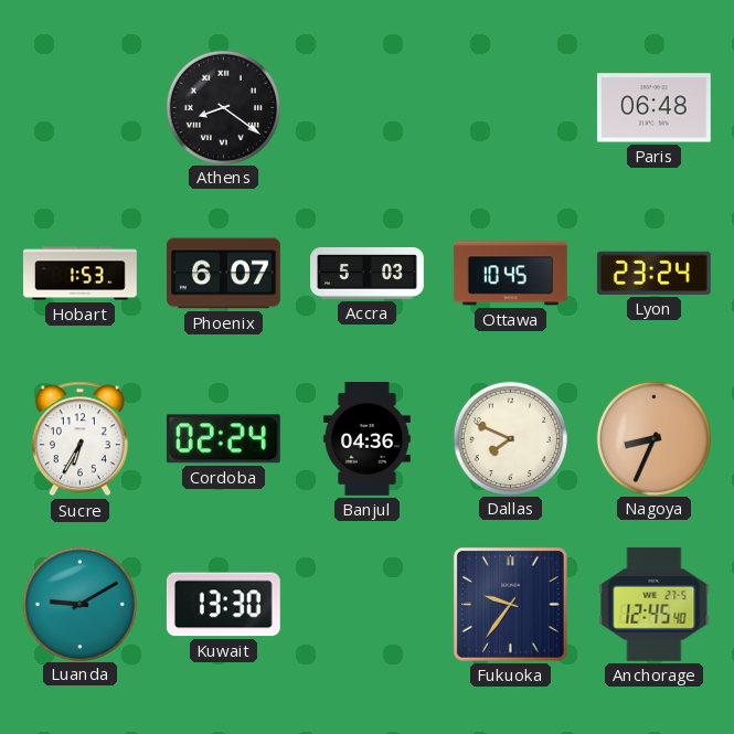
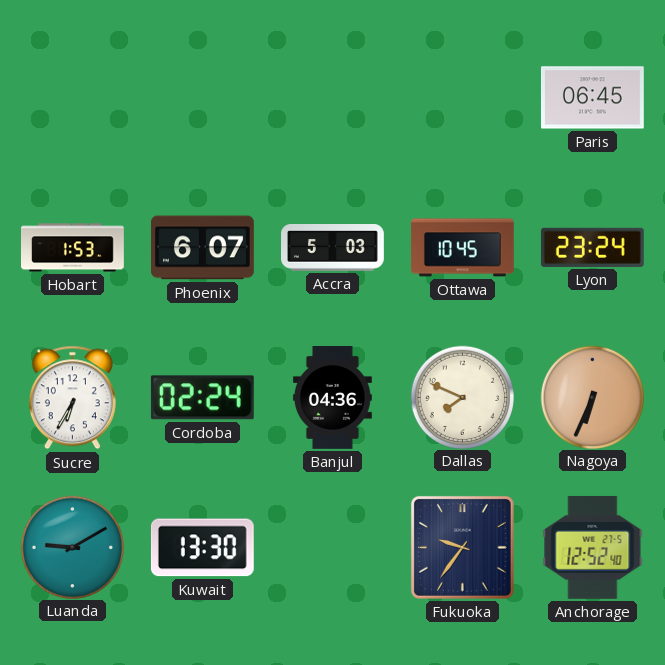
Athens: 8:21 -> none (223, 107)
Paris: 06:48 -> 06:45 (592, 98)
Nagoya: 8:34 -> 6:34 (592, 397)
Anchorage: 12:45 -> 12:52 (593, 547)
